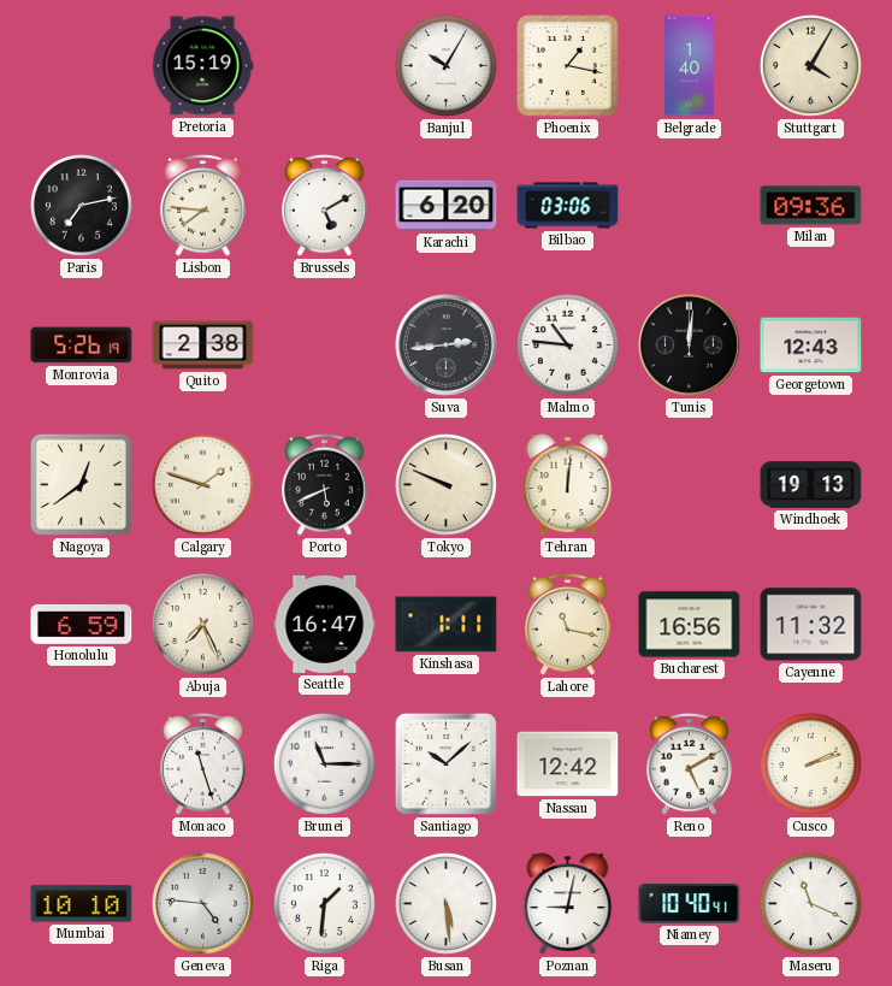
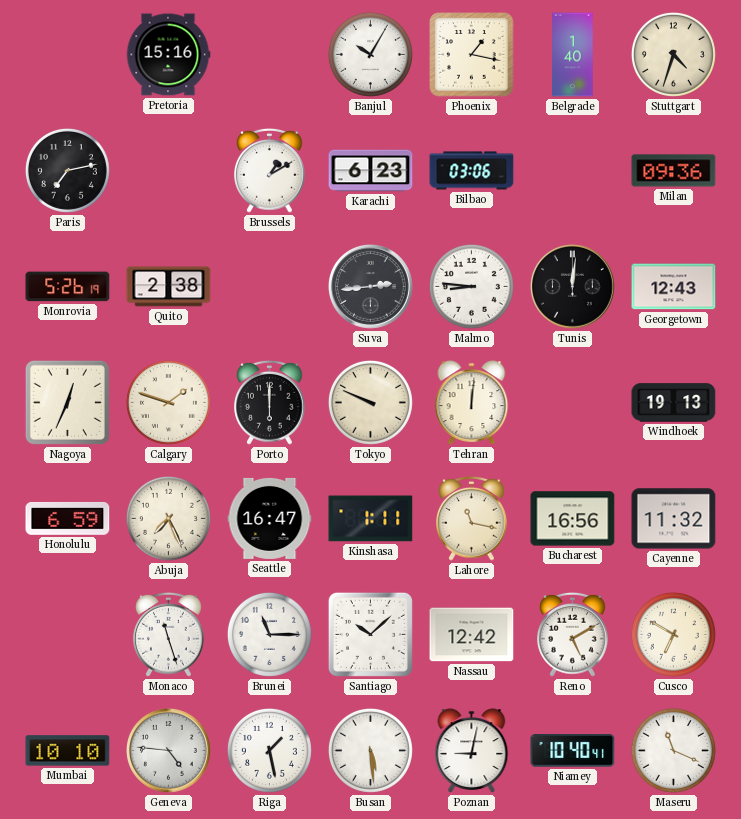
Pretoria: 15:19 -> 15:16 (168, 55)
Stuttgart: 4:05 -> 4:33 (673, 54)
Lisbon: 7:46 -> none (203, 205)
Brussels: 5:10 -> 1:10 (270, 170)
Karachi: 6:20 -> 6:23 (371, 171)
Malmo: 10:46 -> 8:46 (471, 286)
Nagoya: 12:39 -> 12:34 (67, 402)
Porto: 5:41 -> 6:00 (270, 402)
Cusco: 2:12 -> 6:50 (673, 634)
Riga: 1:31 -> 1:28 (269, 750)
